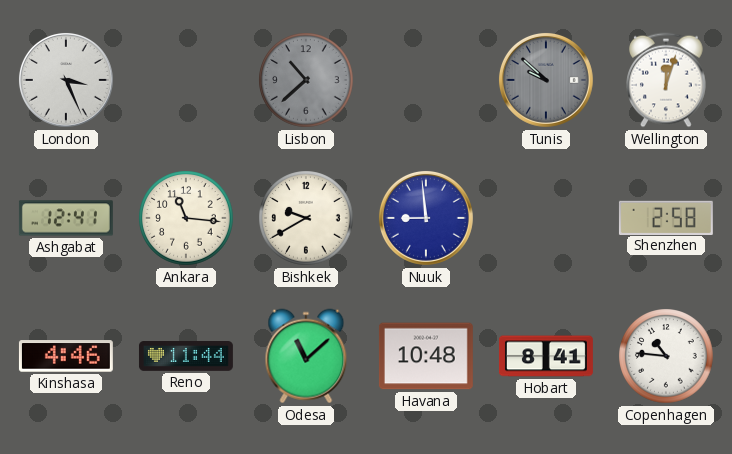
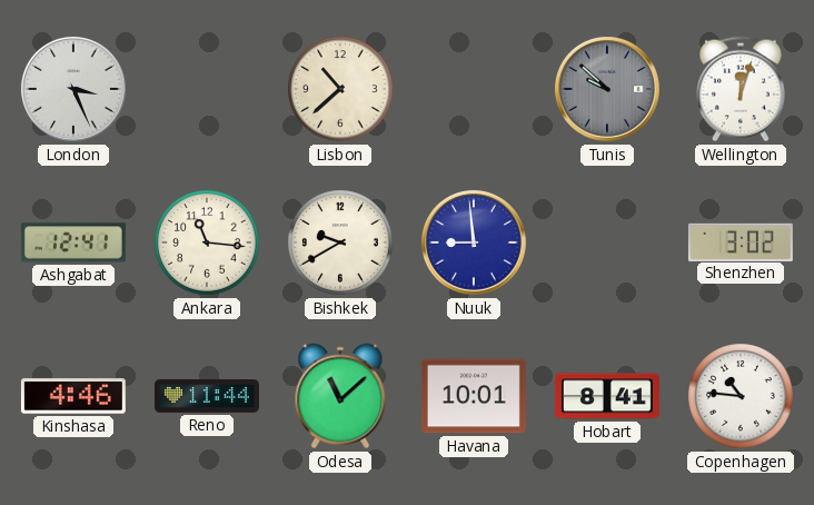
Lisbon dial: grey -> cream (340, 89)
Shenzhen: 2:58 -> 3:02 (741, 241)
Havana: 10:48 -> 10:01 (474, 396)
